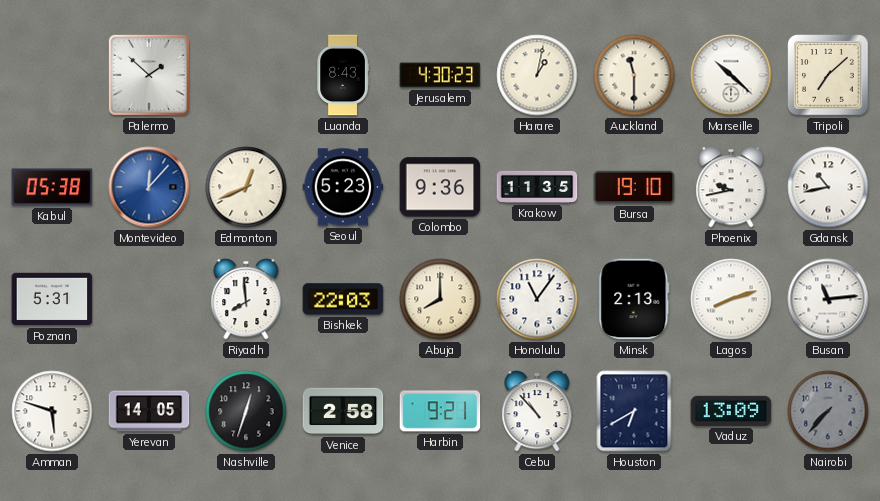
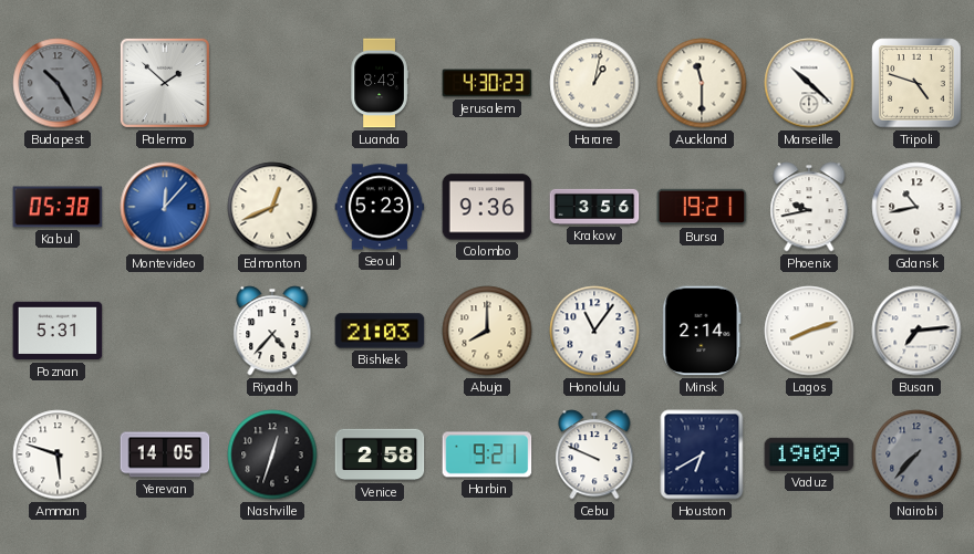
Budapest: none -> 10:25 (58, 83)
Tripoli: 7:08 -> 4:48 (916, 83)
Krakow: 11:35 -> 3:56 (594, 207)
Bursa: 19:10 -> 19:21 (702, 207)
Riyadh: 7:59 -> 4:37 (272, 331)
Bishkek: 22:03 -> 21:03 (380, 331)
Minsk: 2:13 -> 2:14 (702, 331)
Busan: 11:14 -> 7:14 (916, 331)
Cebu: 10:53 -> 9:49 (594, 454)
Vaduz: 13:09 -> 19:09 (809, 454)
